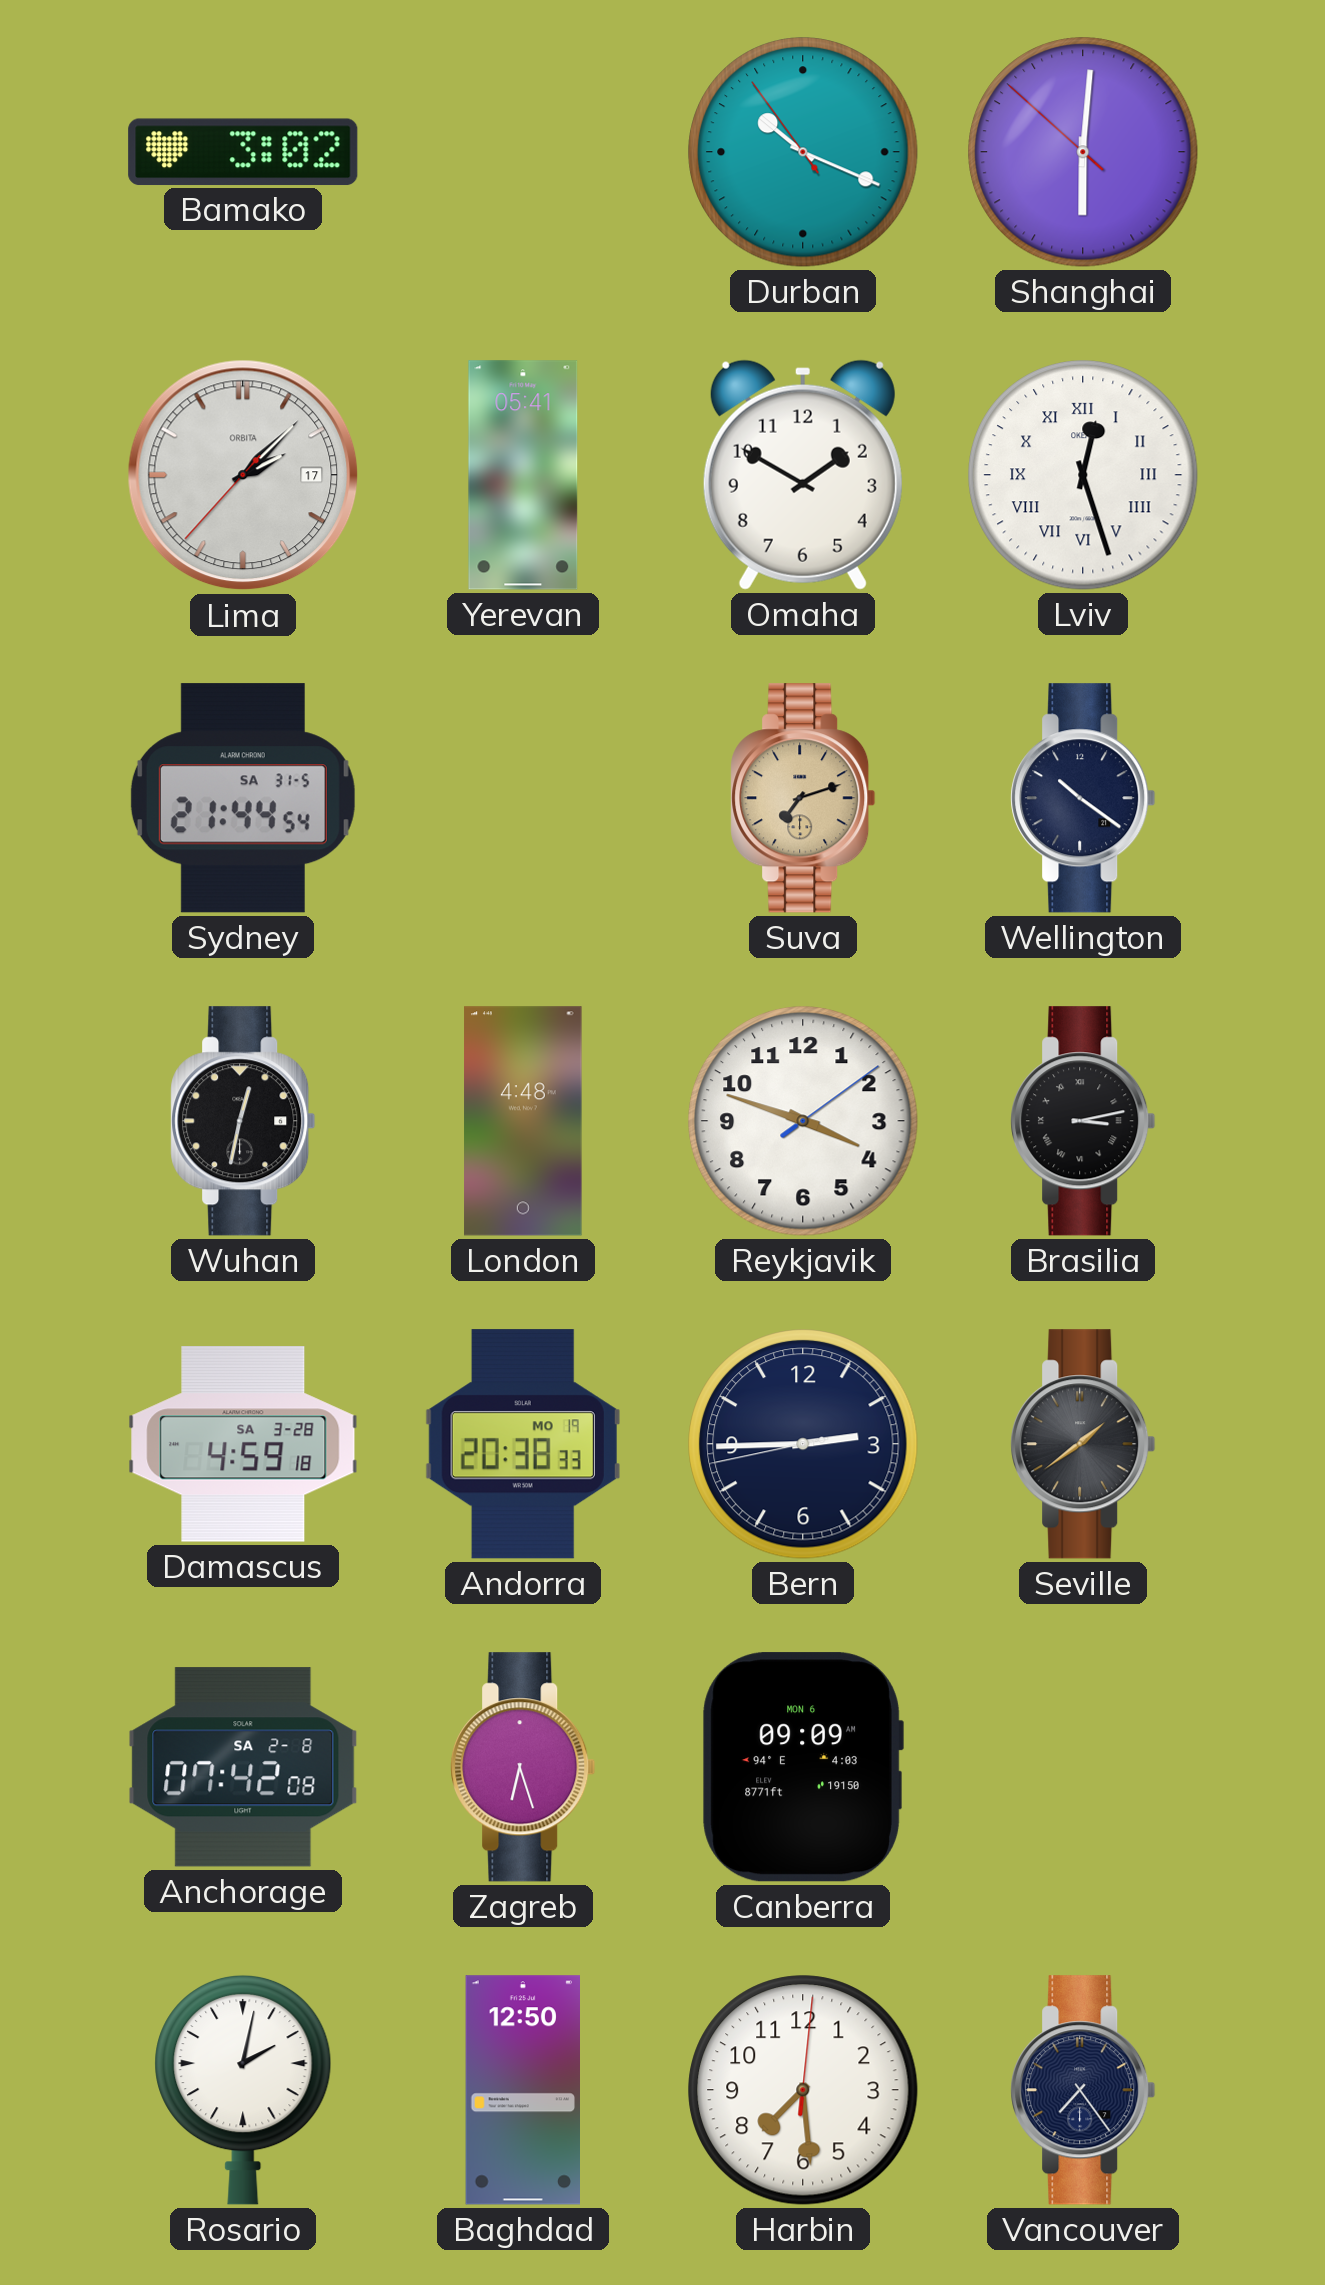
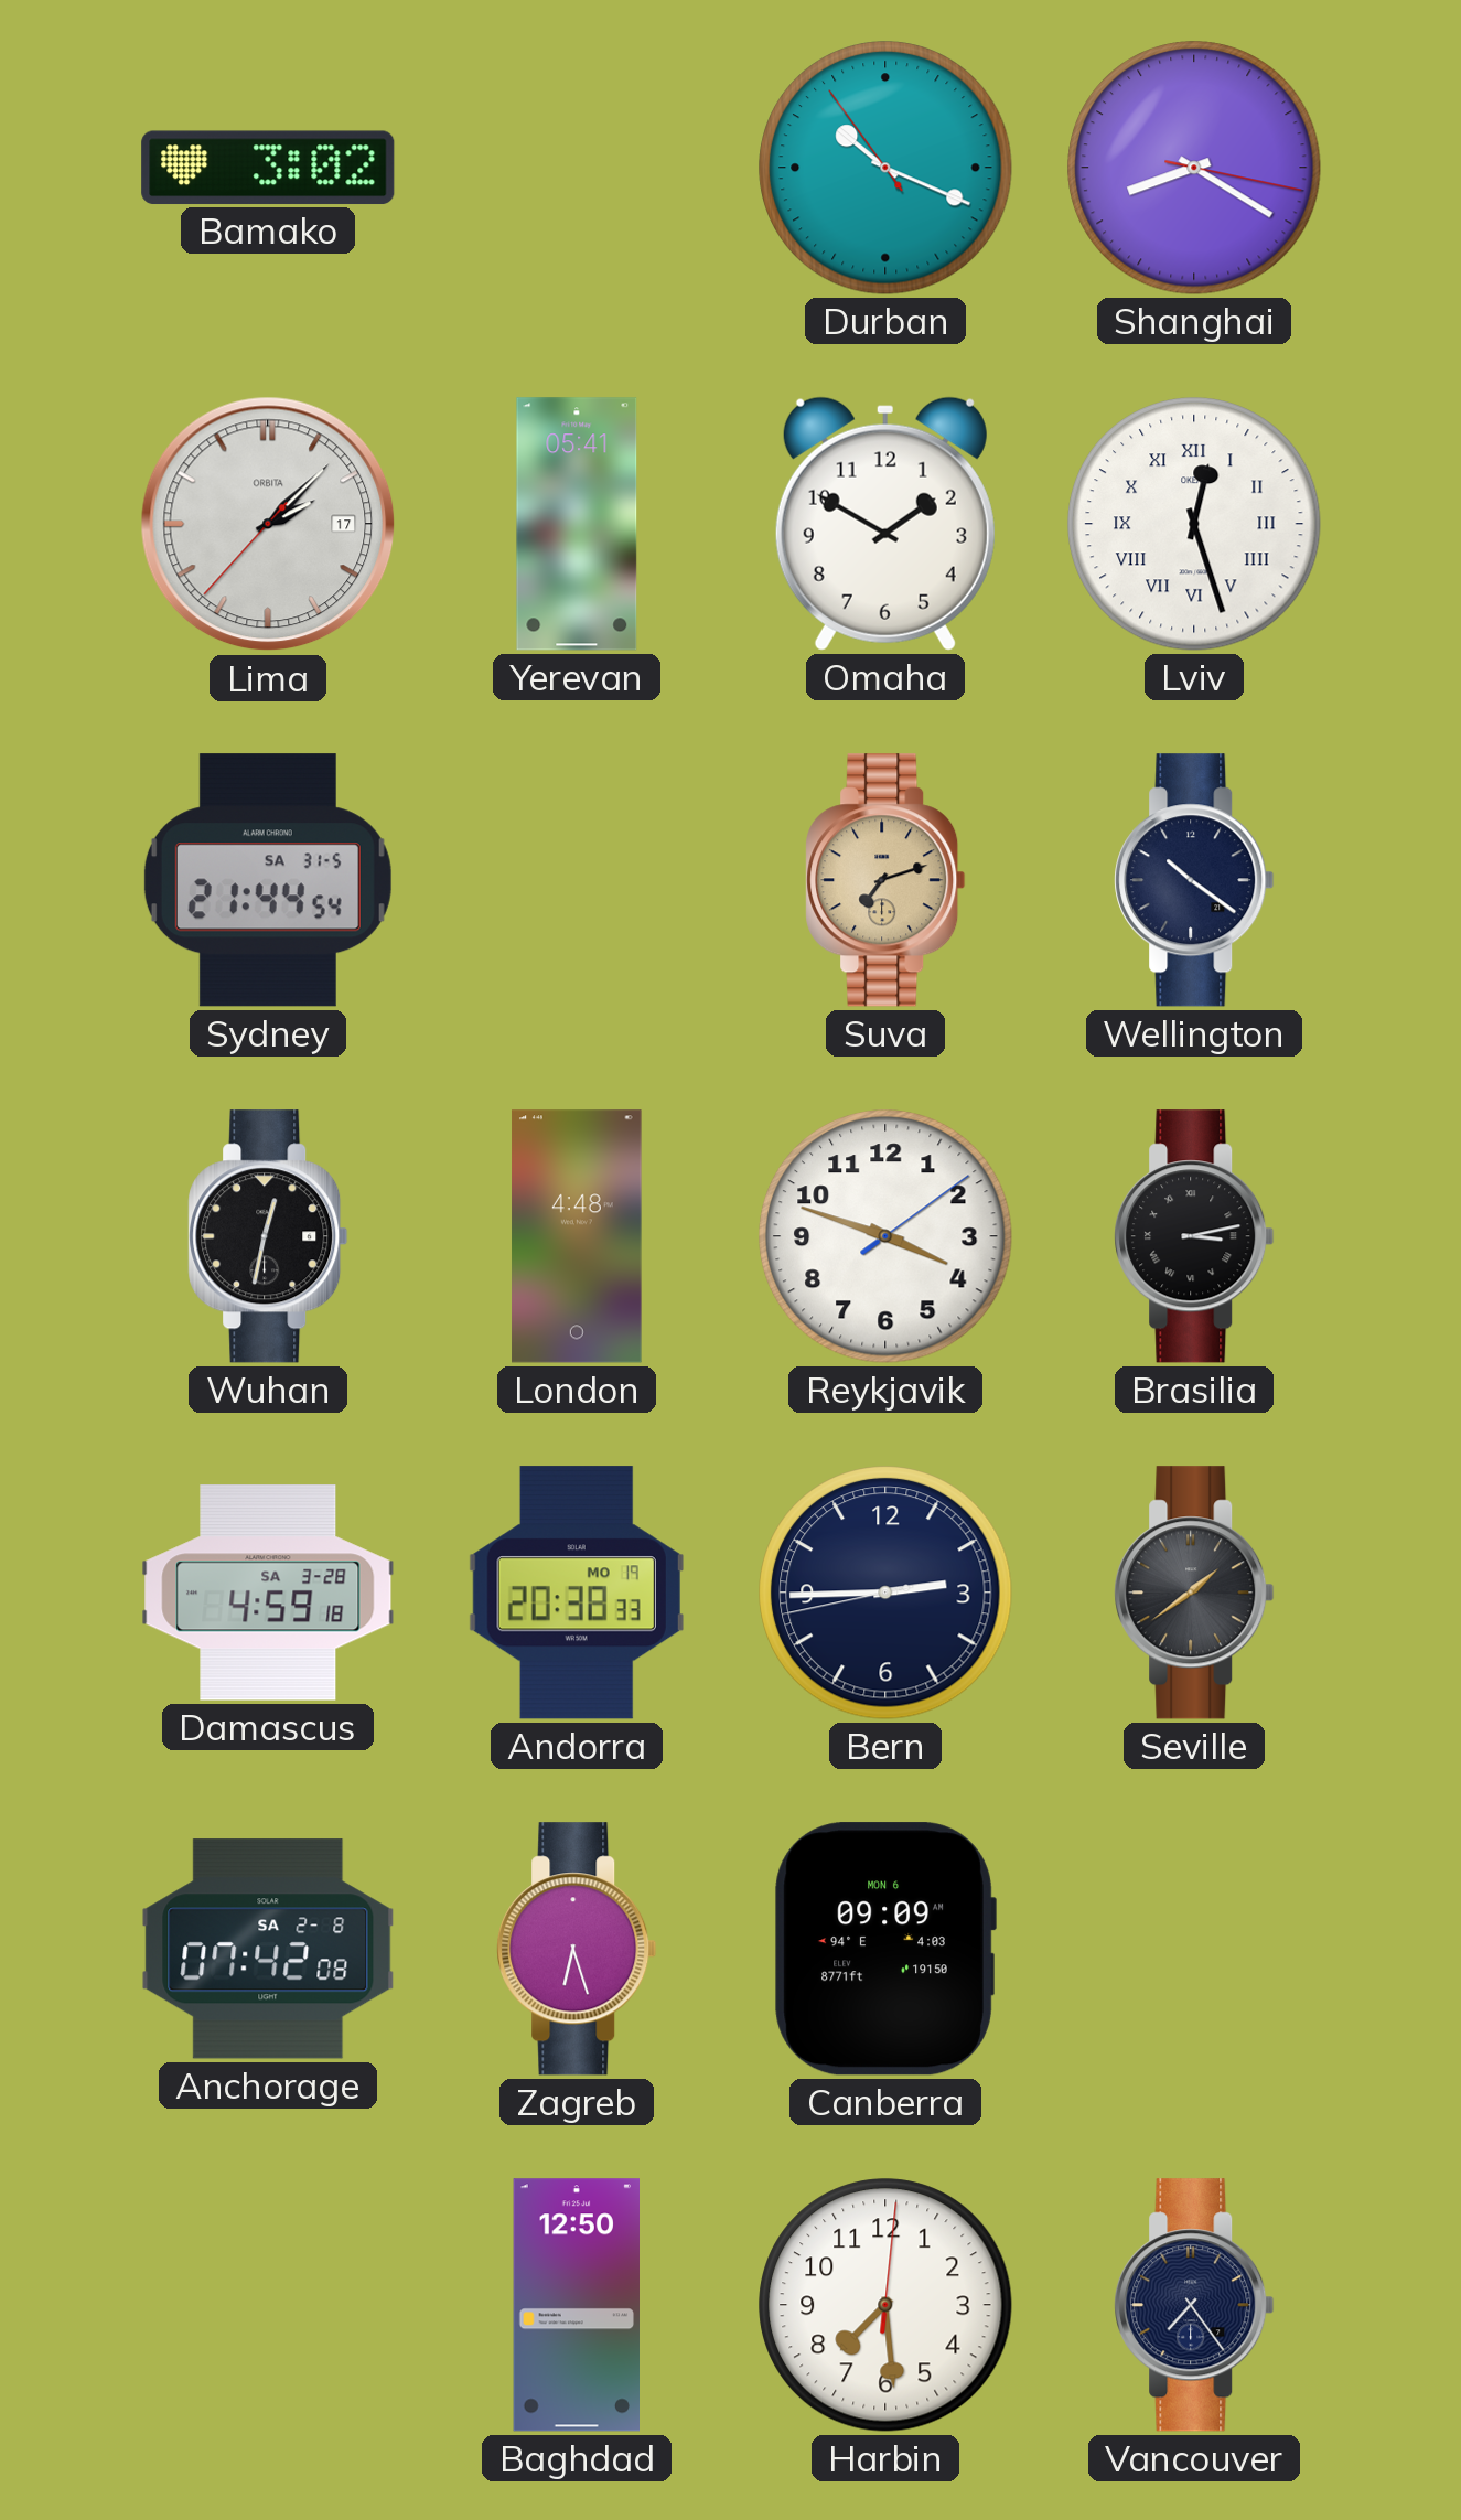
Shanghai: 6:00 -> 8:20 (1194, 168)
Rosario: 2:02 -> none (243, 2090)
